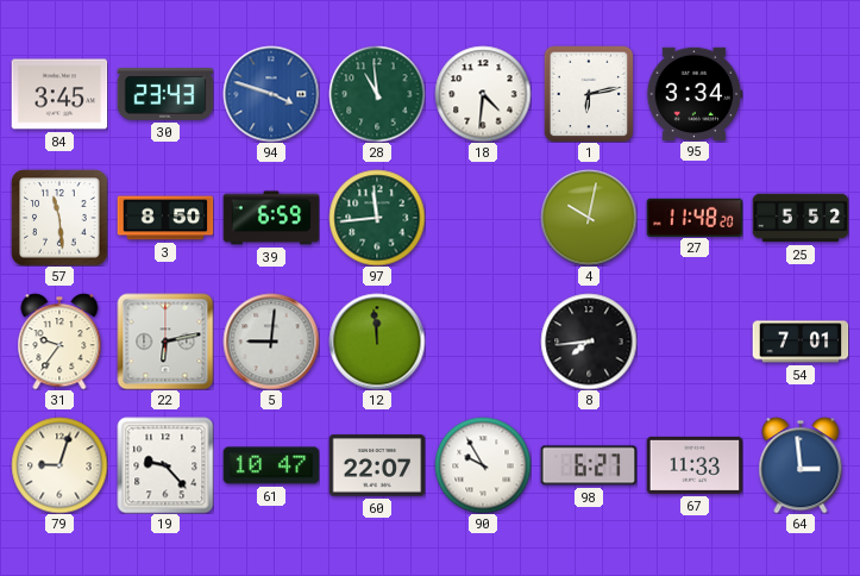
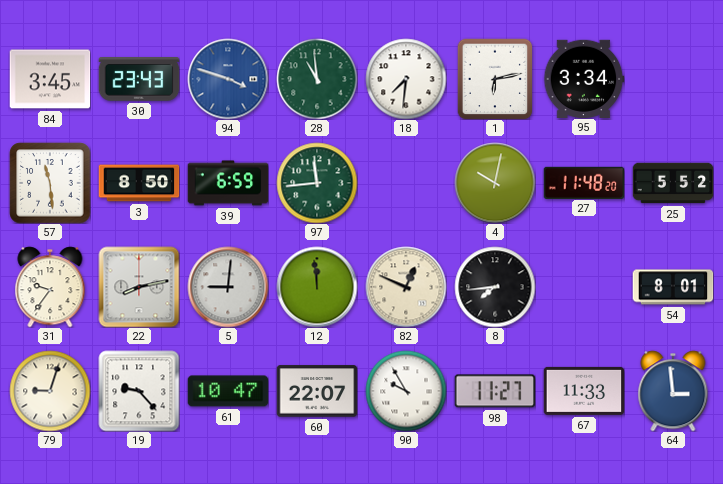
18: 4:31 -> 7:31 (406, 79)
22: 6:13 -> 8:13 (139, 287)
82: none -> 12:49 (406, 287)
54: 7:01 -> 8:01 (673, 287)
98: 6:27 -> 11:27 (495, 391)
